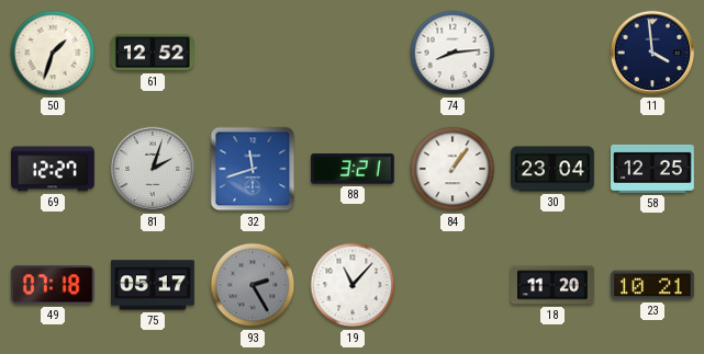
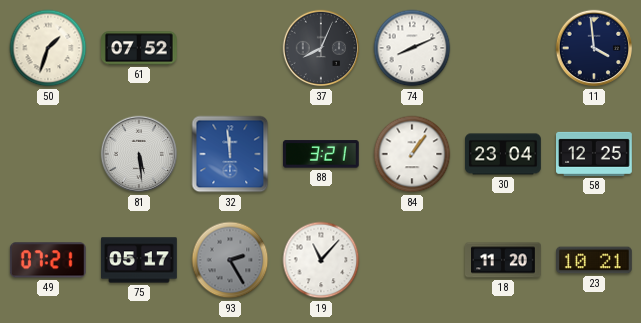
61: 12:52 -> 07:52 (140, 48)
37: none -> 8:04 (321, 48)
74: 8:14 -> 8:11 (412, 48)
69: 12:27 -> none (54, 169)
81: 2:03 -> 5:29 (139, 154)
32: 11:42 -> 11:59 (230, 154)
49: 07:18 -> 07:21 (48, 260)
